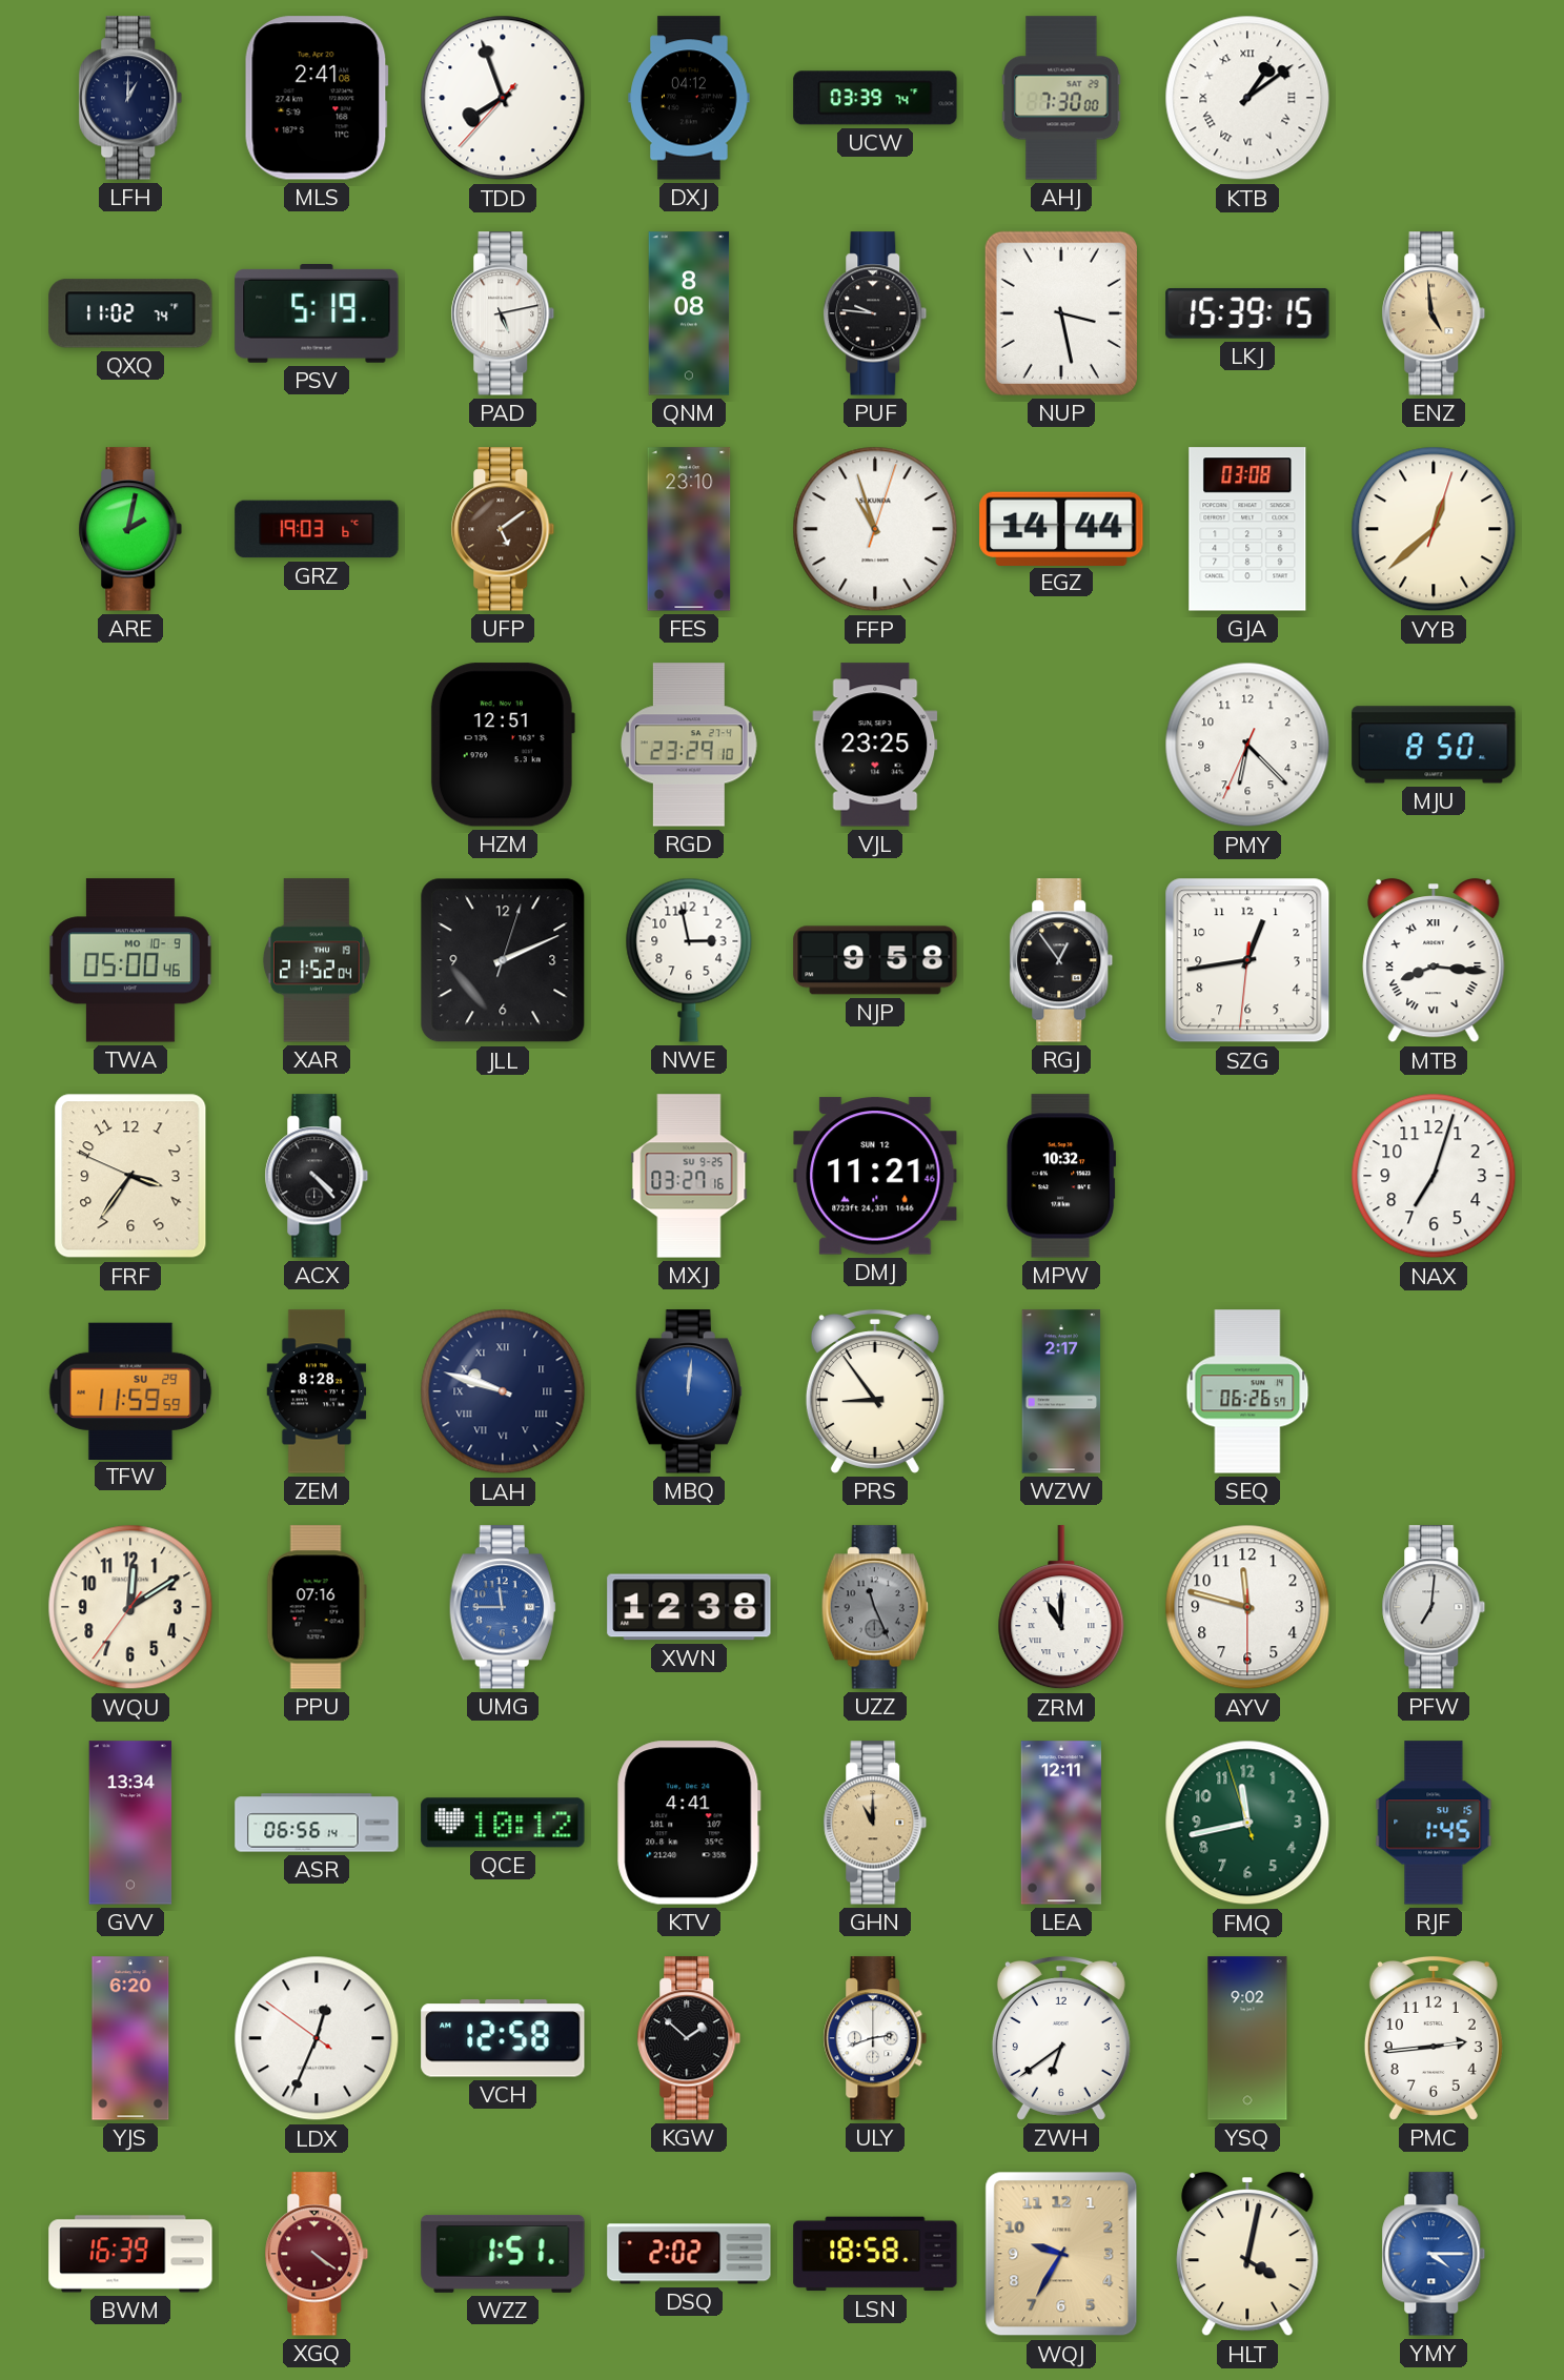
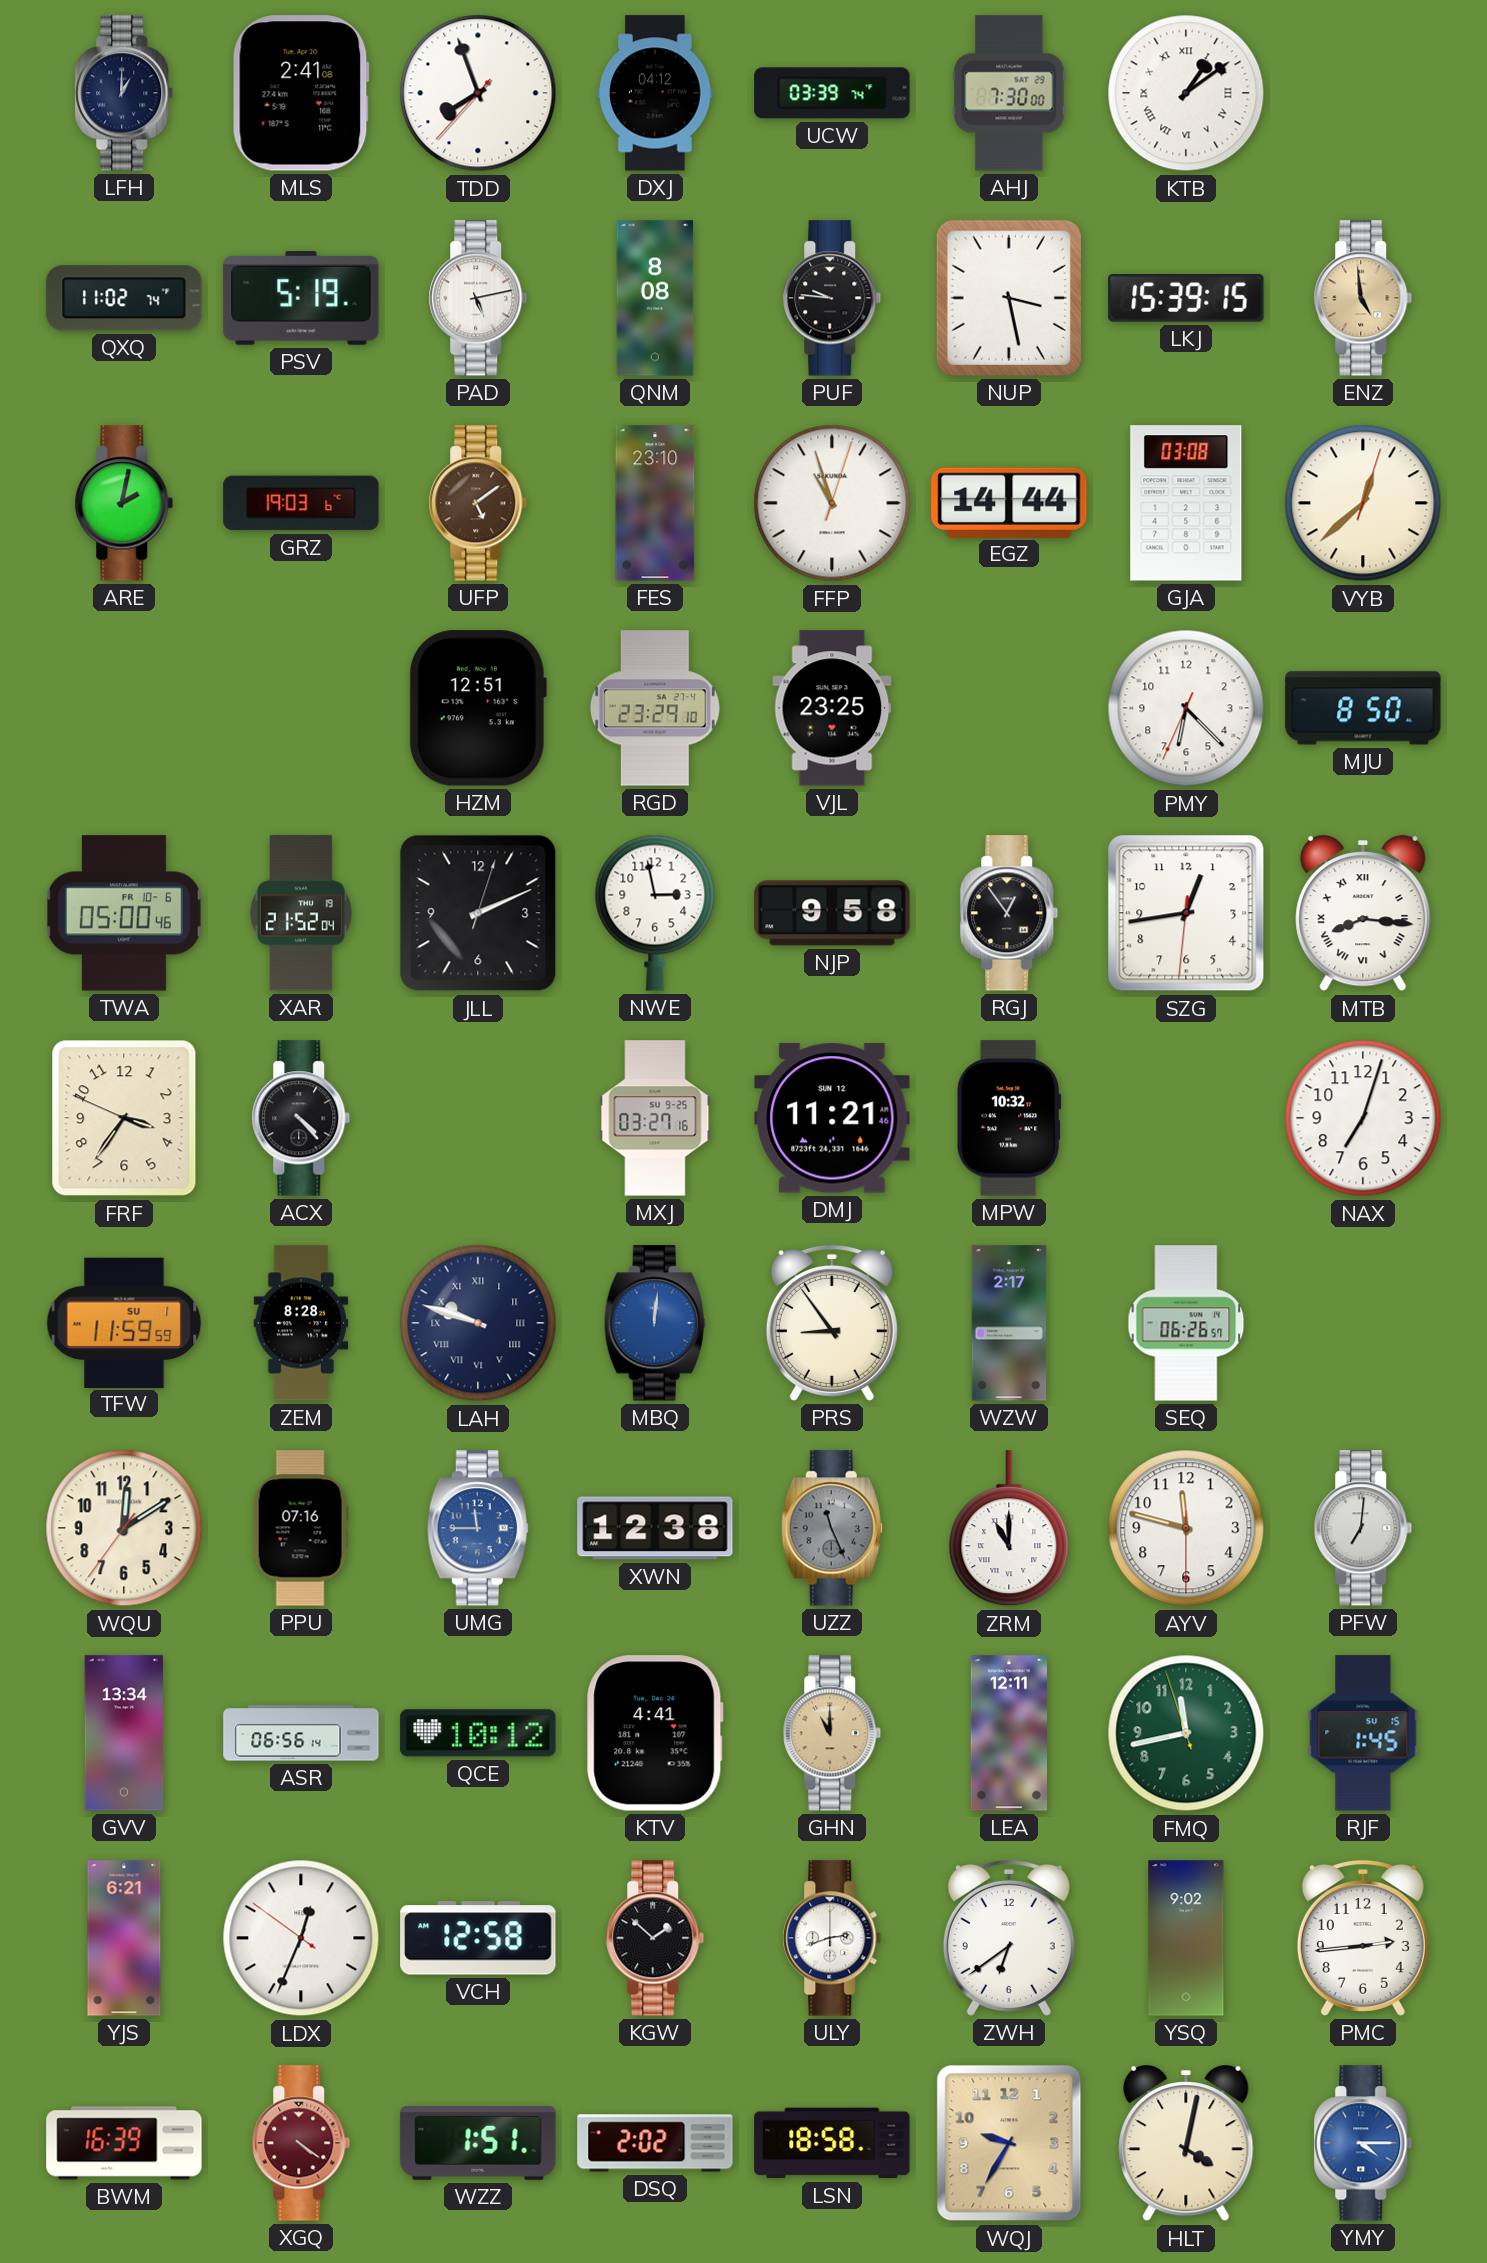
TWA date: MO 10-9 -> FR 10-6 (124, 913)
TFW date: SU 29 -> SU 1 (124, 1322)
YJS: 6:20 -> 6:21 (124, 1938)
